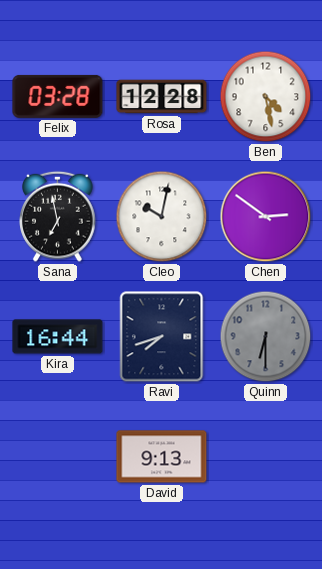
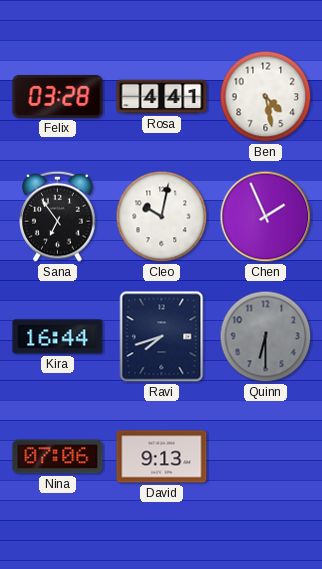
Rosa: 12:28 -> 4:41 (162, 97)
Sana: 6:58 -> 6:54 (58, 216)
Chen: 2:51 -> 1:56 (266, 217)
Nina: none -> 07:06 (58, 457)
